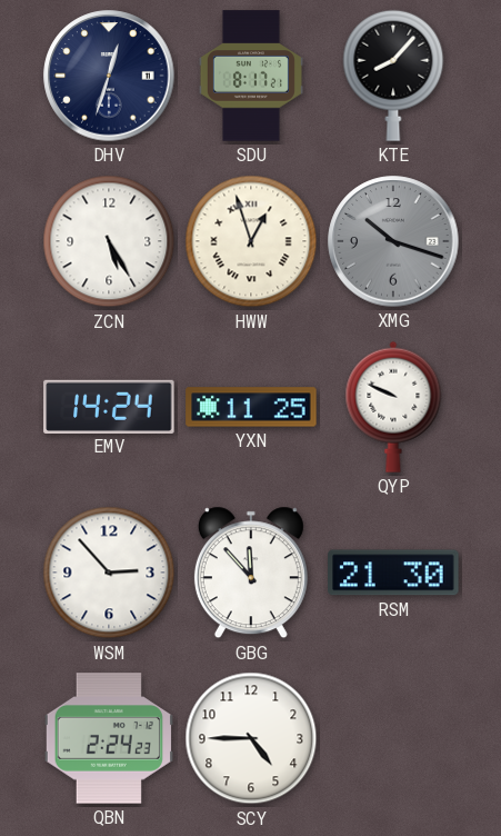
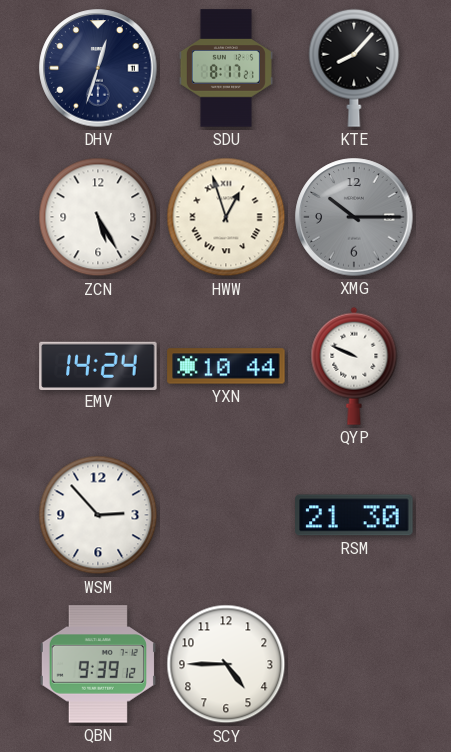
XMG: 10:18 -> 10:15 (354, 217)
YXN: 11:25 -> 10:44 (226, 366)
GBG: 11:53 -> none (251, 573)
QBN: 2:24 -> 9:39 (97, 664)
